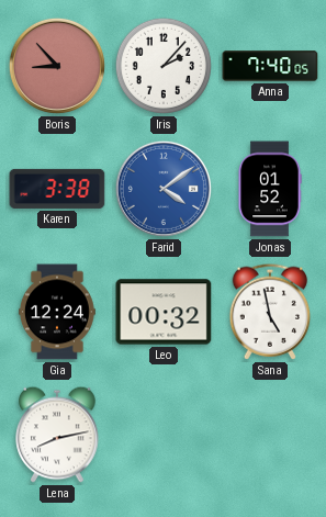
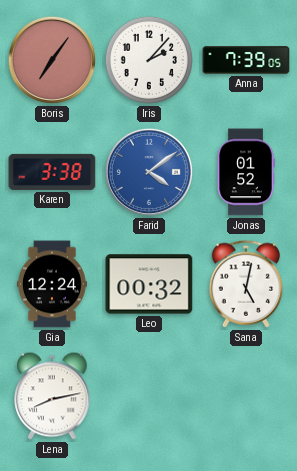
Boris: 8:53 -> 7:06 (52, 60)
Anna: 7:40 -> 7:39 (246, 60)
Sana: 4:58 -> 5:02 (246, 284)
